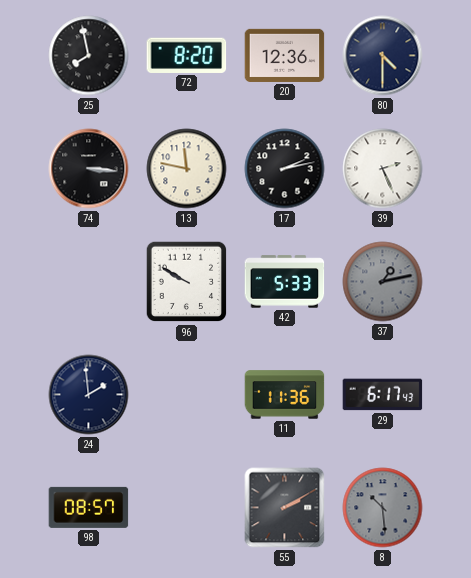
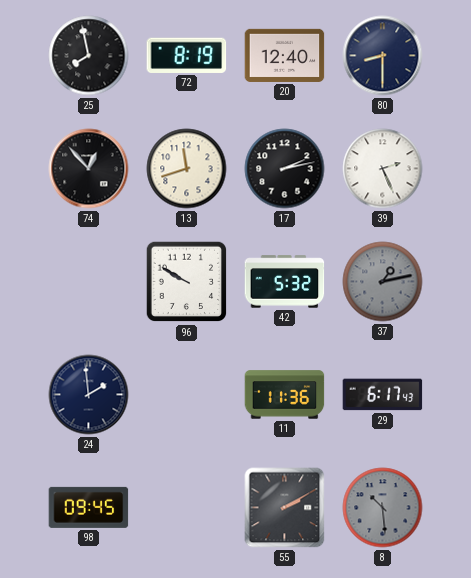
72: 8:20 -> 8:19 (187, 55)
20: 12:36 -> 12:40 (285, 55)
80: 4:30 -> 8:30 (383, 56)
74: 3:16 -> 12:53 (89, 169)
13: 11:47 -> 11:42 (187, 169)
42: 5:33 -> 5:32 (285, 282)
98: 08:57 -> 09:45 (89, 507)
